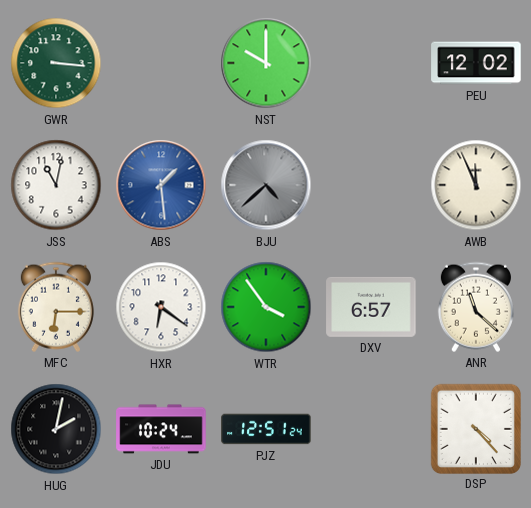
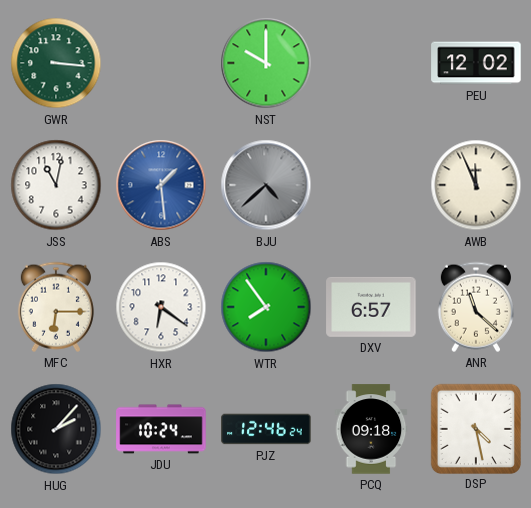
WTR: 3:54 -> 7:54 (266, 307)
HUG: 2:02 -> 2:07 (56, 429)
PJZ: 12:51 -> 12:46 (266, 429)
PCQ: none -> 09:18 (371, 429)
DSP: 4:23 -> 4:28 (475, 428)
